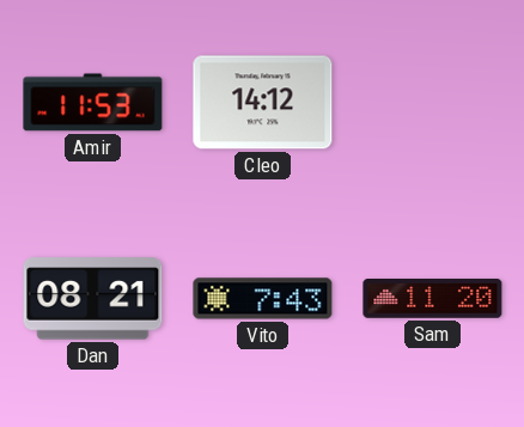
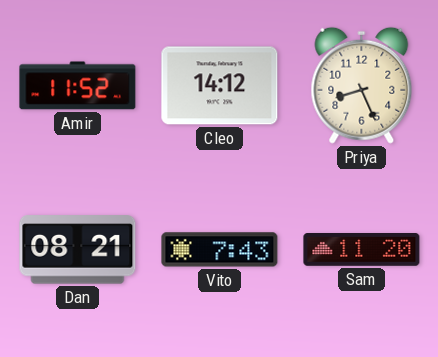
Amir: 11:53 -> 11:52 (78, 86)
Priya: none -> 8:26 (362, 85)
